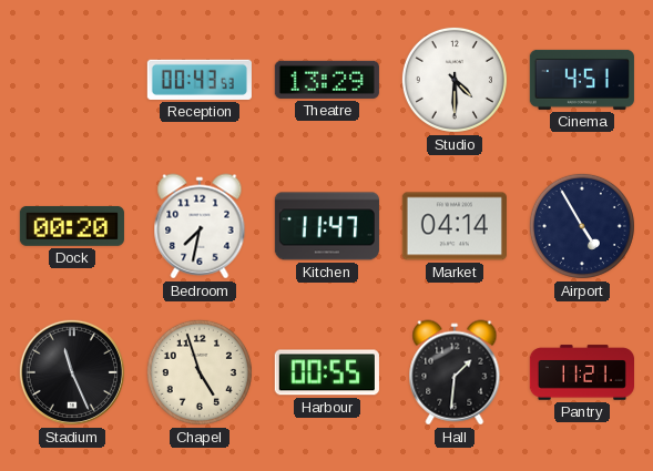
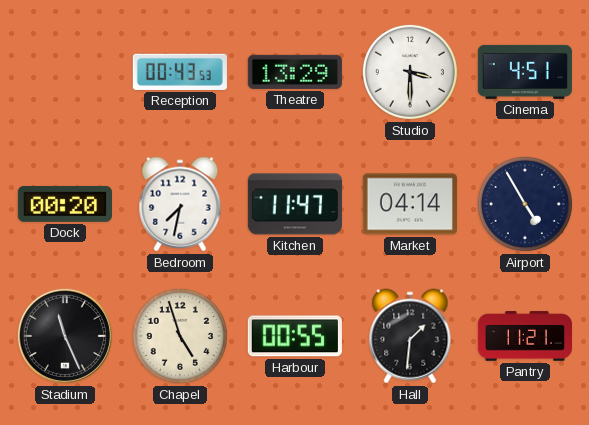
Studio: 4:30 -> 3:30 (410, 72)
